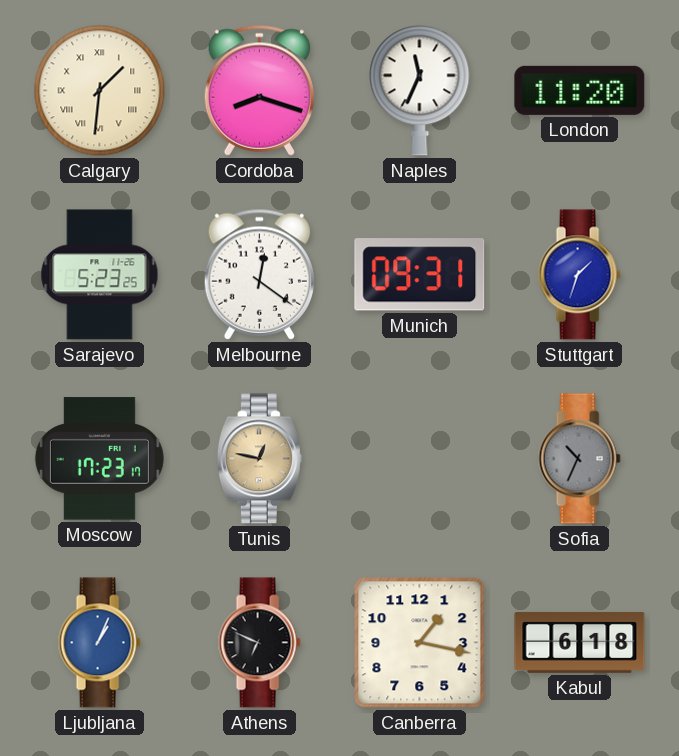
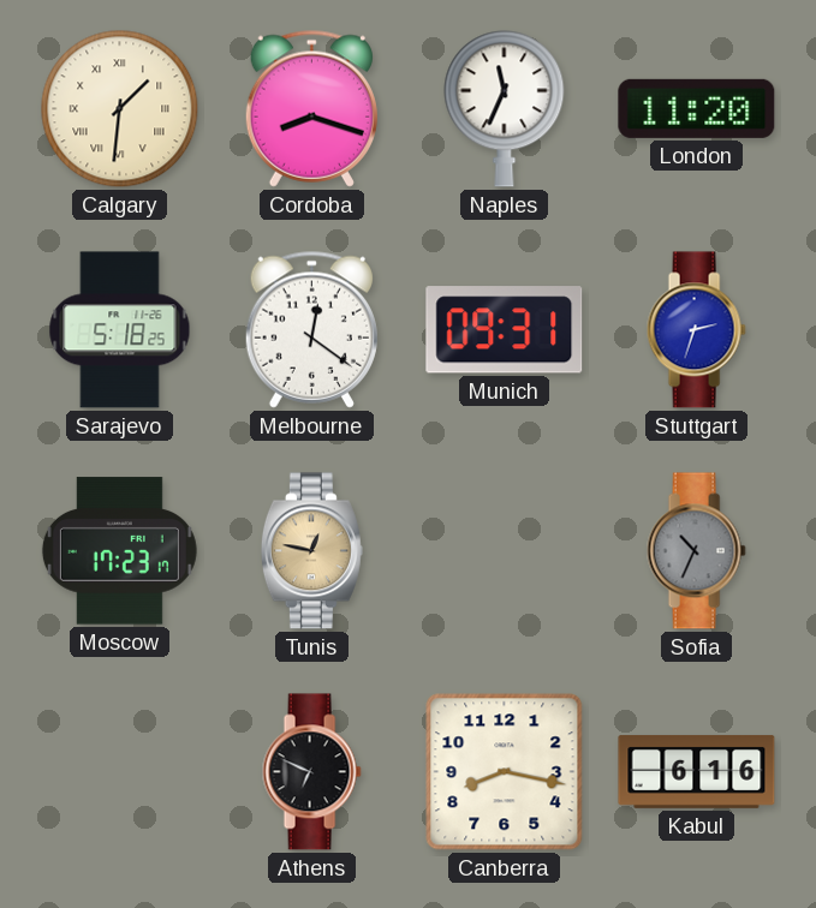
Sarajevo: 5:23 -> 5:18 (120, 330)
Stuttgart: 1:33 -> 2:33 (696, 330)
Ljubljana: 1:04 -> none (99, 643)
Canberra: 1:17 -> 8:17 (505, 772)
Kabul: 6:18 -> 6:16 (697, 771)
